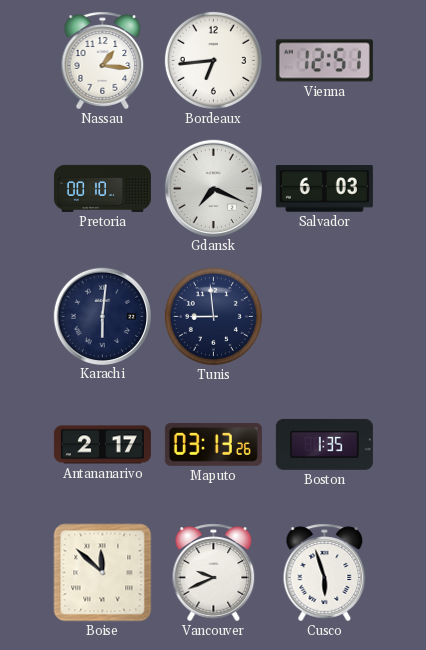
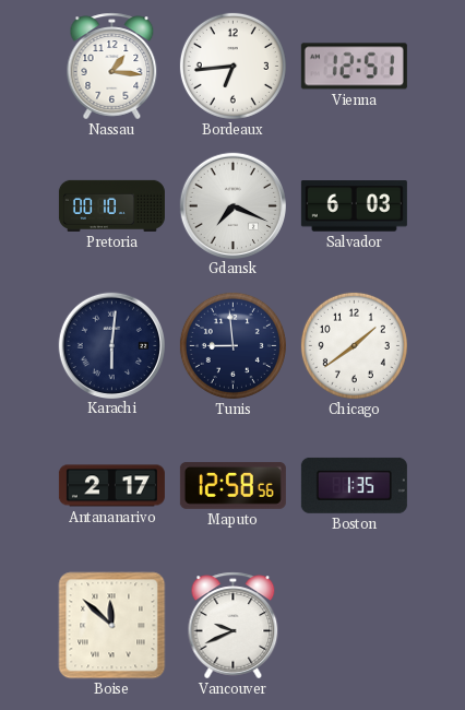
Chicago: none -> 1:39 (354, 345)
Maputo: 03:13 -> 12:58 (233, 485)
Cusco: 5:57 -> none (325, 573)
